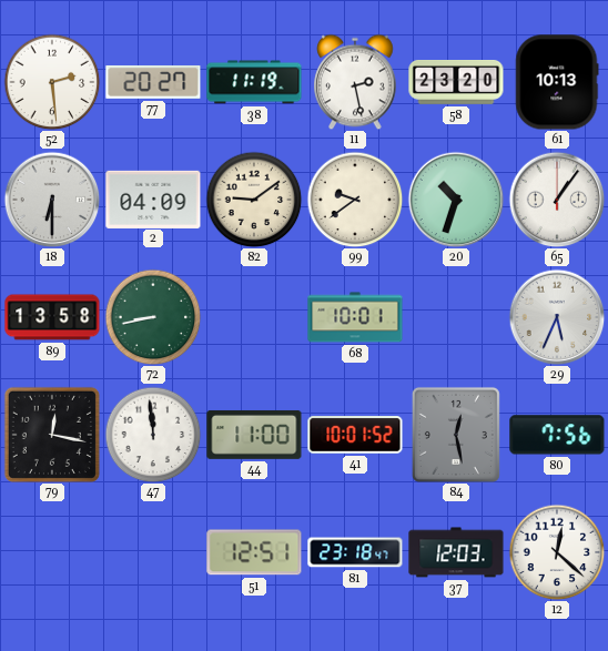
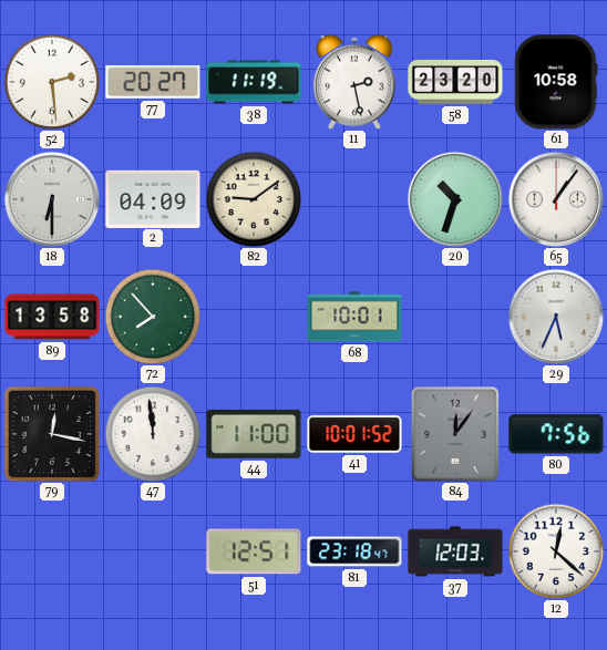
61: 10:13 -> 10:58 (556, 82)
99: 9:39 -> none (355, 200)
72: 8:43 -> 7:53 (153, 317)
84: 12:28 -> 12:06 (455, 434)
